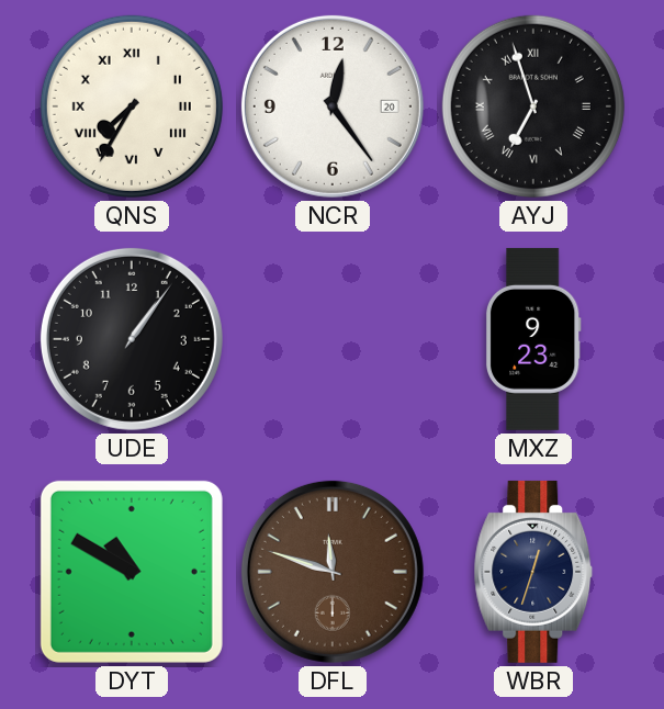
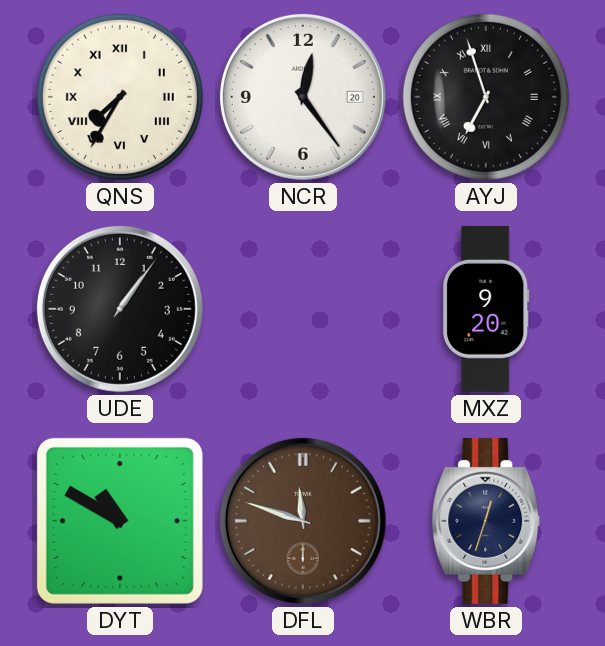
MXZ: 9:23 -> 9:20 (486, 309)
